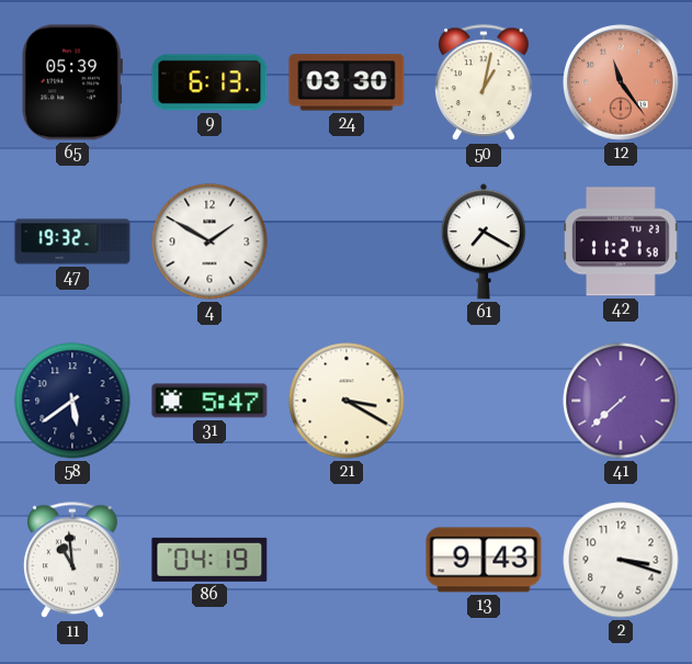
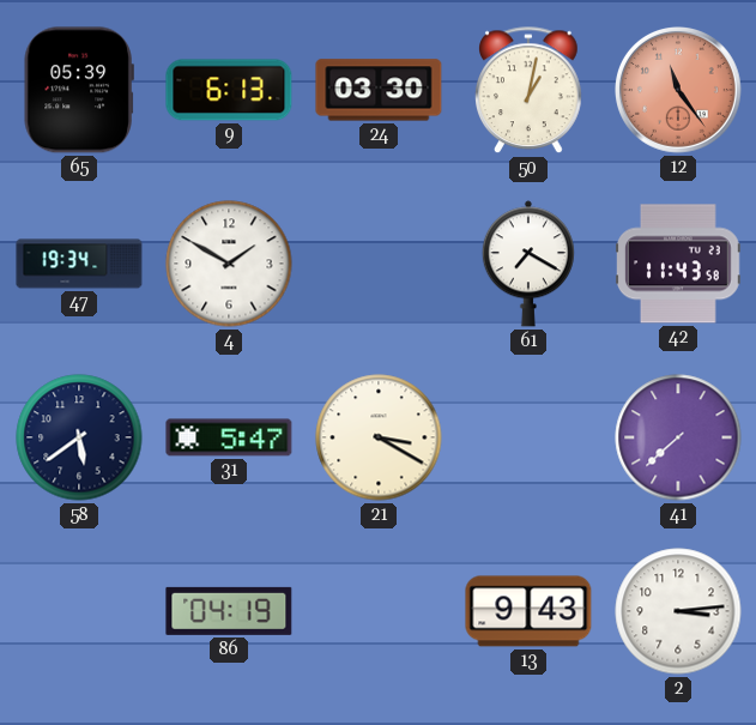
47: 19:32 -> 19:34 (79, 264)
42: 11:21 -> 11:43 (679, 264)
11: 10:59 -> none (73, 561)
2: 3:18 -> 3:14 (678, 611)
